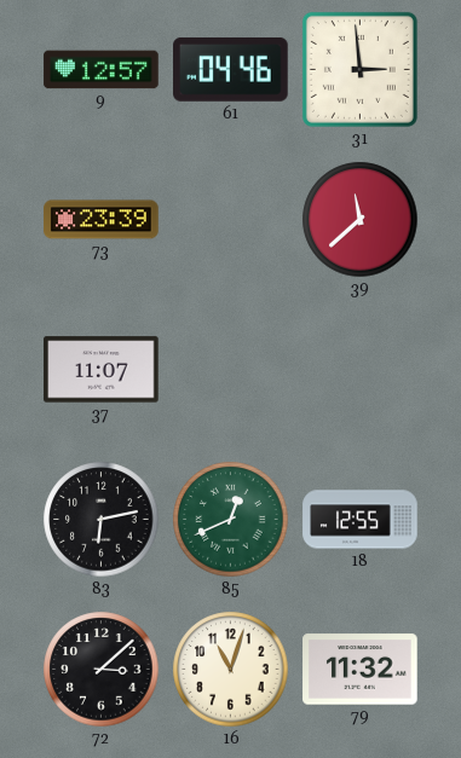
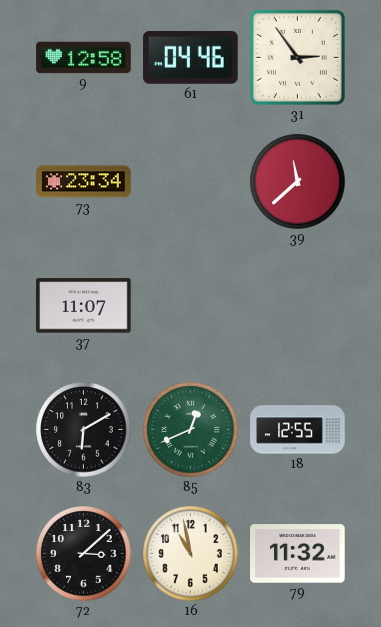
9: 12:57 -> 12:58 (84, 58)
31: 2:59 -> 2:54 (297, 57)
73: 23:39 -> 23:34 (84, 182)
83: 6:13 -> 6:10 (84, 430)
16: 11:03 -> 10:58 (191, 554)
